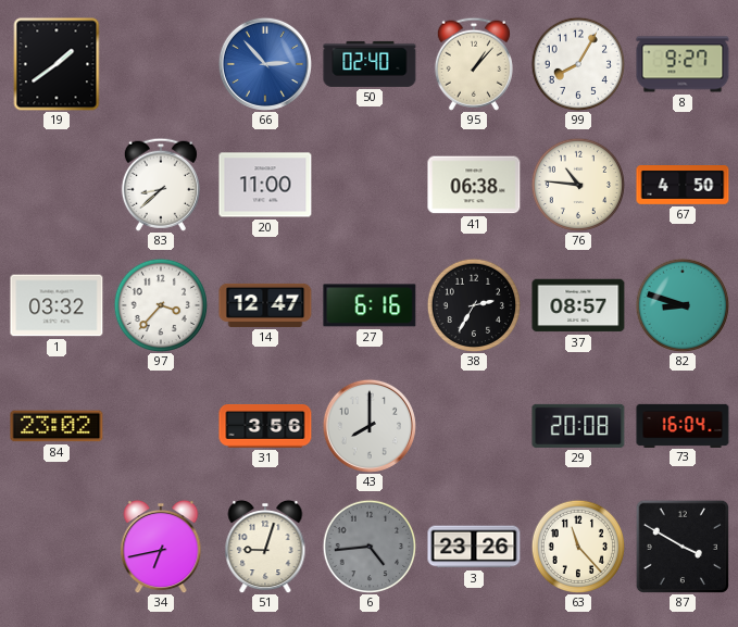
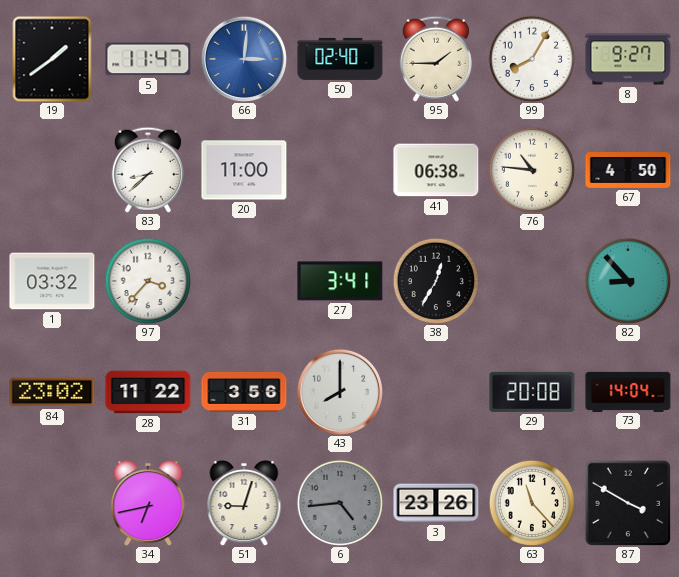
5: none -> 11:47 (148, 59)
66: 2:53 -> 3:01 (244, 59)
95: 1:07 -> 1:45 (436, 59)
14: 12:47 -> none (265, 305)
27: 6:16 -> 3:41 (340, 281)
38: 2:35 -> 12:35 (435, 280)
37: 08:57 -> none (578, 305)
82: 8:48 -> 8:53 (627, 280)
28: none -> 11:22 (148, 392)
73: 16:04 -> 14:04 (628, 391)
